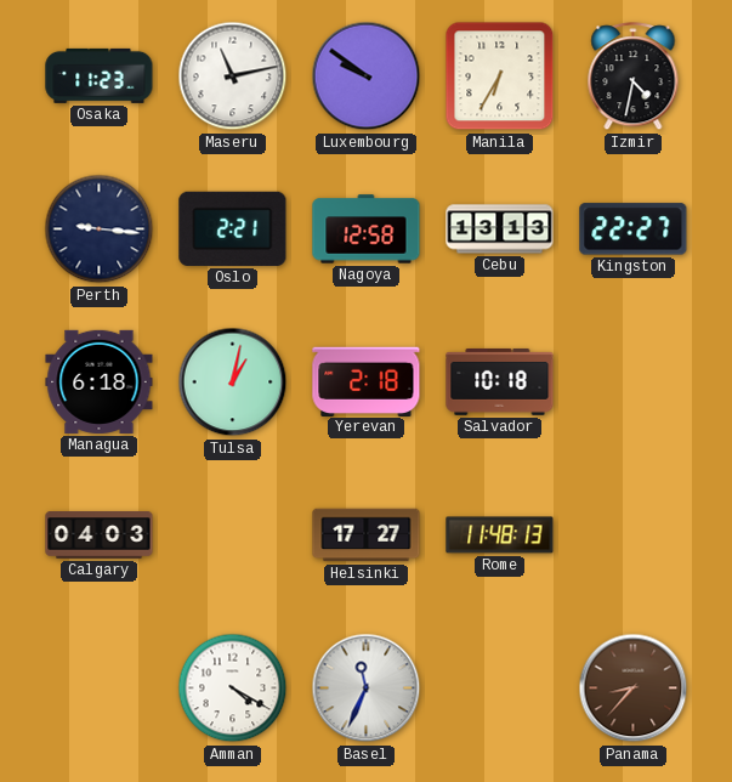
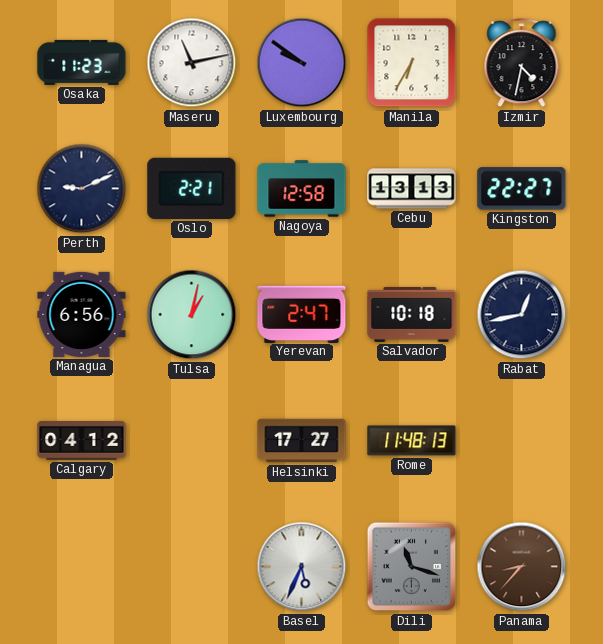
Perth: 9:16 -> 9:11 (82, 189)
Managua: 6:18 -> 6:56 (82, 314)
Yerevan: 2:18 -> 2:47 (302, 314)
Rabat: none -> 12:43 (522, 315)
Calgary: 04:03 -> 04:12 (82, 441)
Amman: 4:20 -> none (233, 688)
Basel: 11:34 -> 5:34 (302, 567)
Dili: none -> 11:18 (412, 567)
